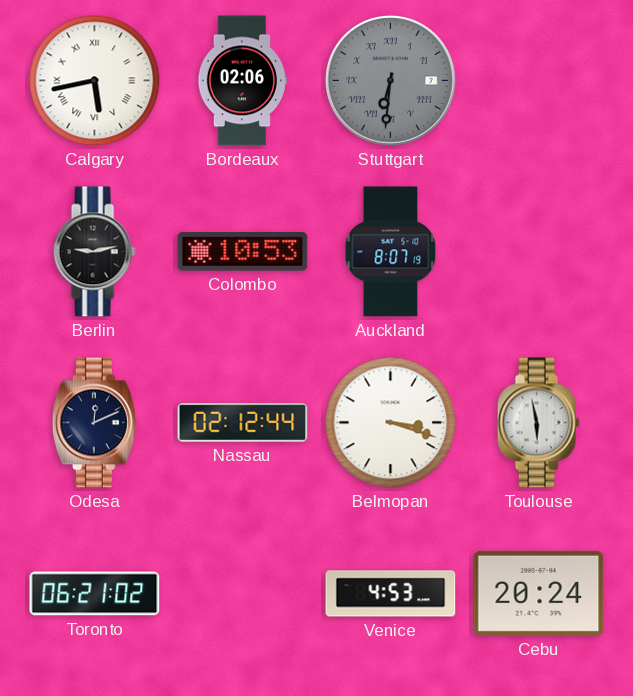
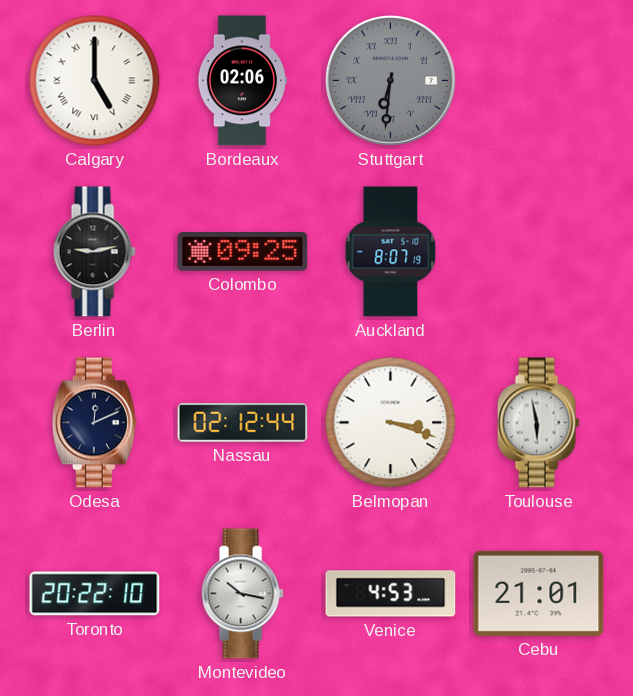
Calgary: 5:43 -> 5:00 (95, 81)
Colombo: 10:53 -> 09:25 (243, 252)
Toronto: 06:21 -> 20:22 (95, 594)
Montevideo: none -> 10:17 (242, 594)
Cebu: 20:24 -> 21:01 (539, 593)
